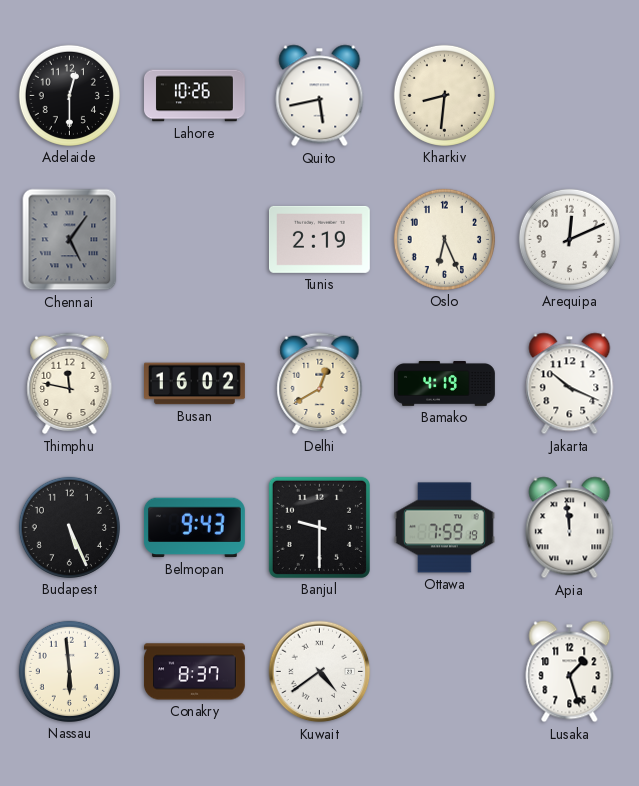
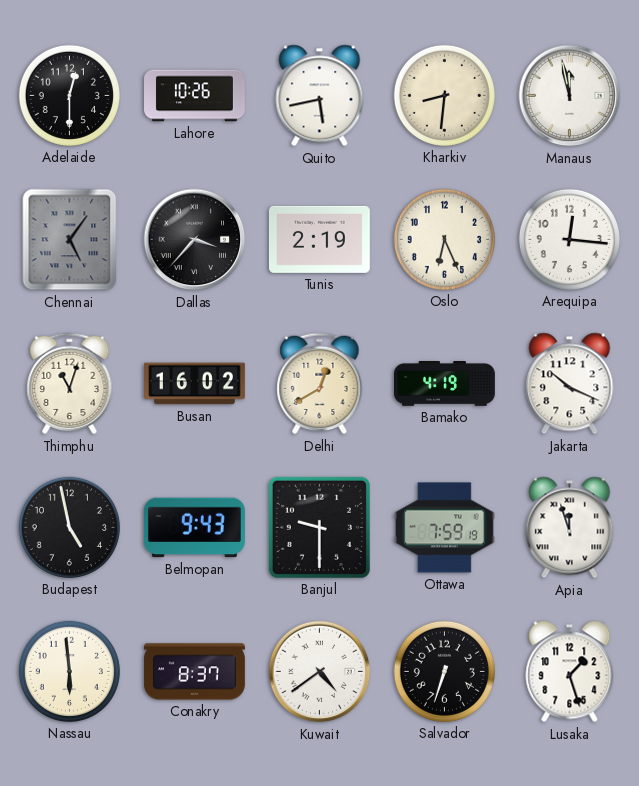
Manaus: none -> 11:58 (570, 96)
Dallas: none -> 3:37 (195, 240)
Arequipa: 12:11 -> 12:16 (569, 239)
Thimphu: 11:47 -> 11:03 (70, 384)
Budapest: 5:26 -> 4:58 (69, 527)
Apia: 11:59 -> 11:57 (570, 528)
Salvador: none -> 6:33 (444, 671)
